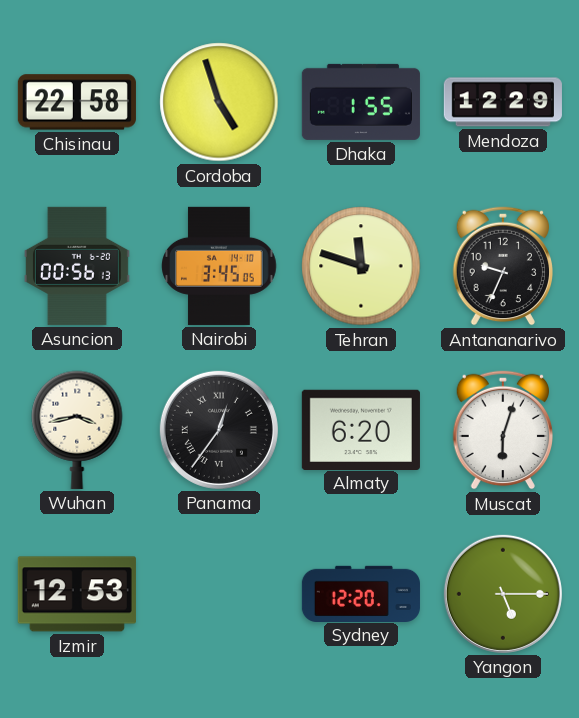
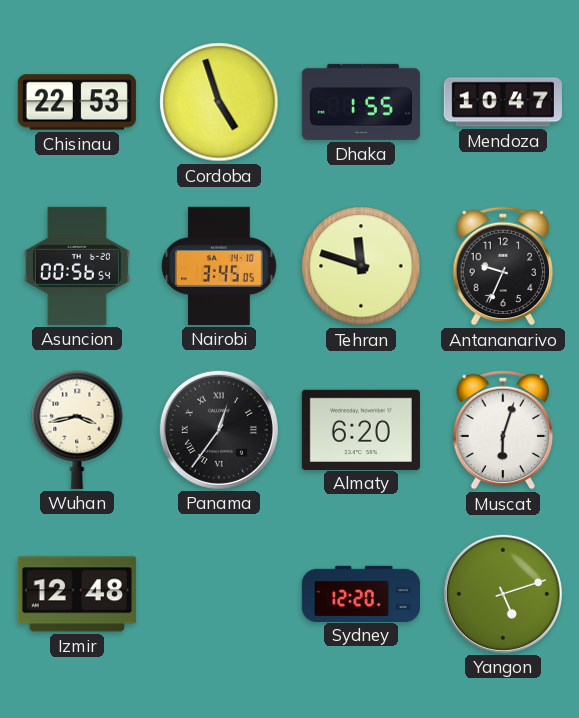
Chisinau: 22:58 -> 22:53 (77, 102)
Mendoza: 12:29 -> 10:47 (503, 102)
Asuncion: 00:56:13 -> 00:56:54 (77, 266)
Izmir: 12:53 -> 12:48 (77, 594)
Yangon: 5:15 -> 5:12 (503, 594)
